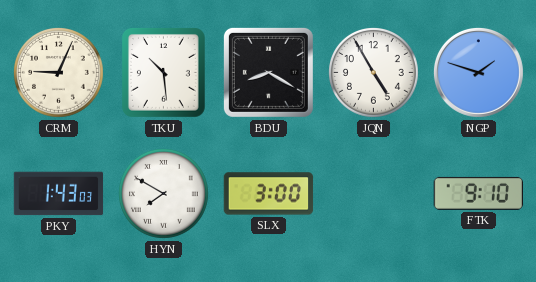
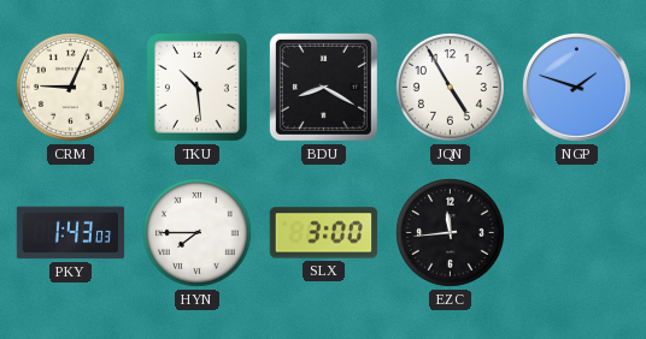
HYN: 7:50 -> 7:45 (198, 233)
EZC: none -> 11:44 (451, 233)
FTK: 9:10 -> none (478, 193)
